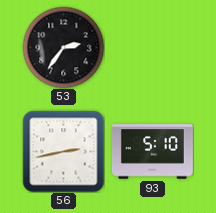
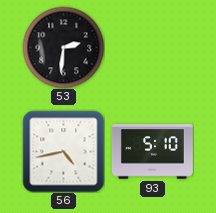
53: 2:36 -> 2:31 (63, 47)
56: 2:43 -> 4:43 (63, 151)
